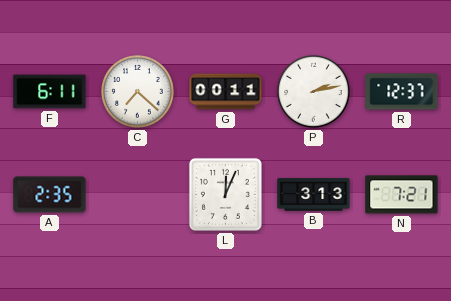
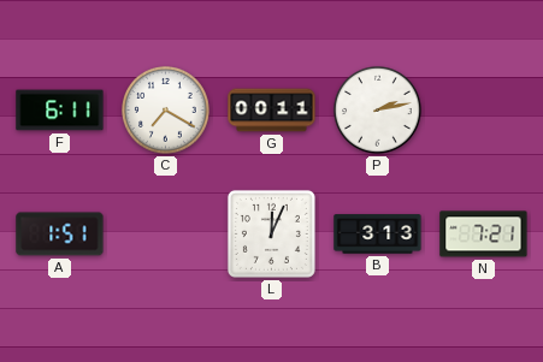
C: 7:22 -> 7:20 (166, 111)
R: 12:37 -> none (402, 92)
A: 2:35 -> 1:51 (60, 235)
